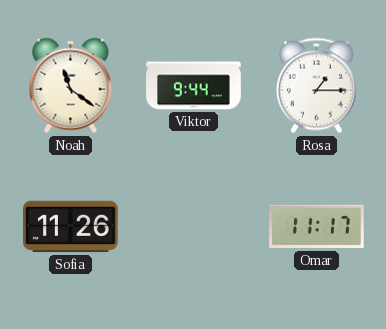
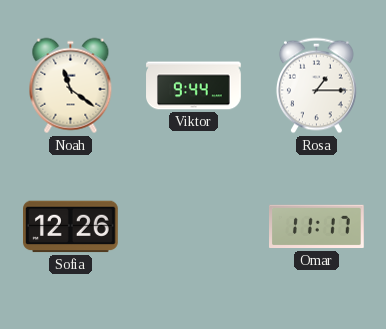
Sofia: 11:26 -> 12:26 (71, 227)
